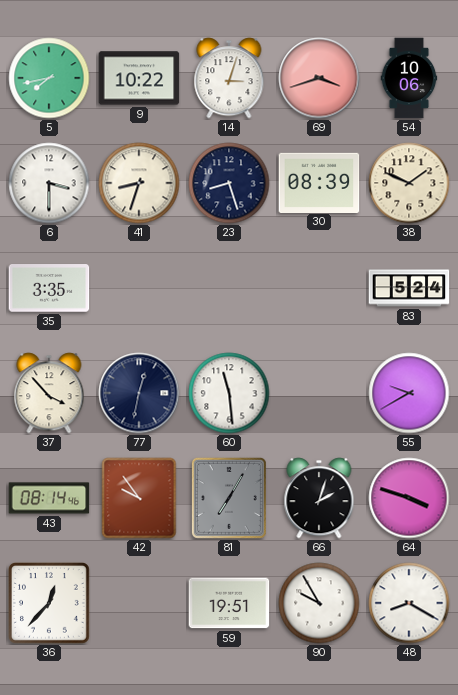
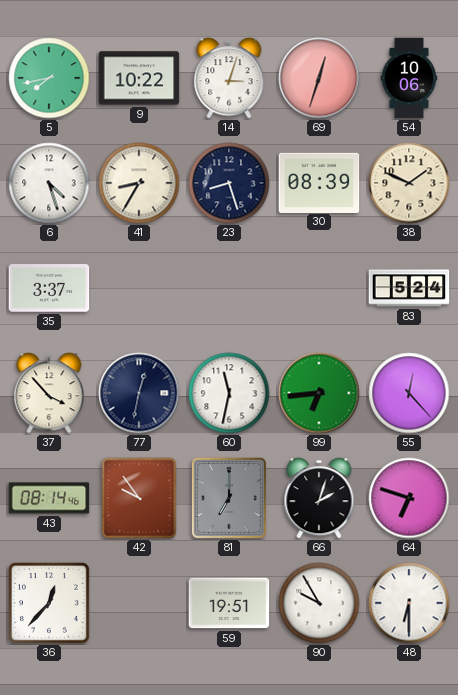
69: 3:42 -> 12:33 (319, 78)
6: 3:30 -> 4:27 (49, 183)
41: 8:33 -> 8:35 (139, 183)
35: 3:35 -> 3:37 (49, 288)
60: 11:29 -> 11:32 (229, 393)
99: none -> 6:44 (319, 393)
55: 9:40 -> 12:23 (409, 393)
81: 7:05 -> 7:00 (229, 498)
64: 3:48 -> 6:48 (409, 498)
48: 8:20 -> 6:30 (409, 603)
